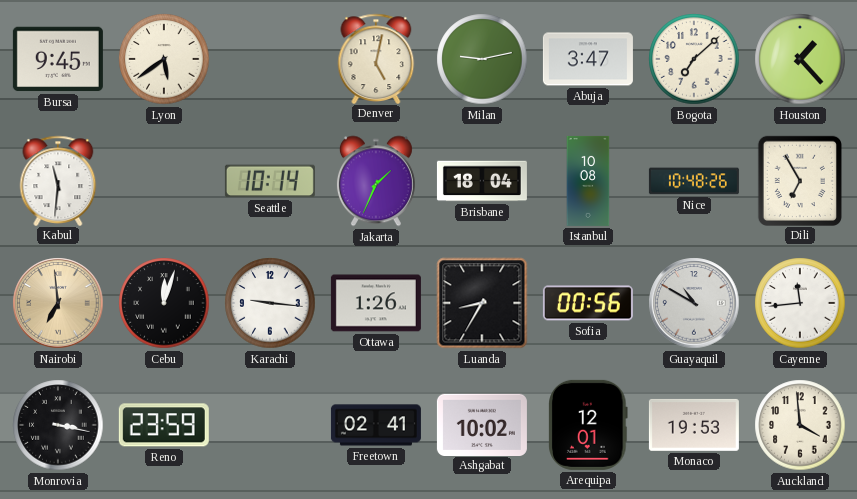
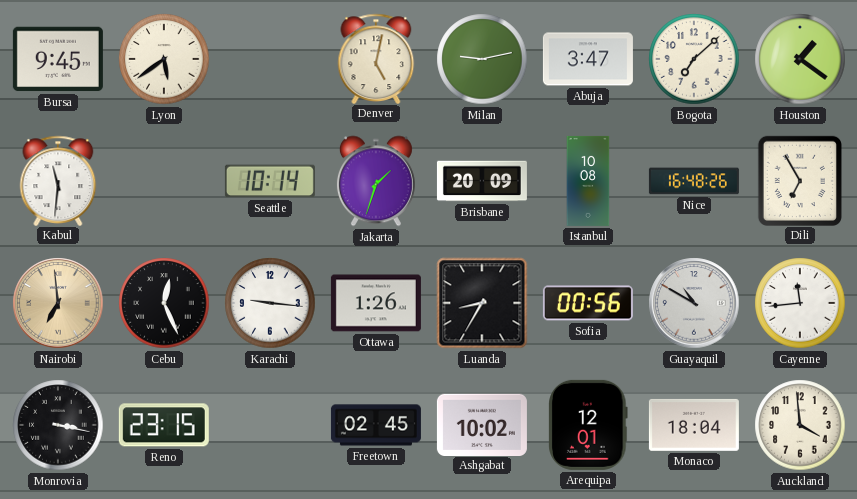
Houston: 1:23 -> 1:21 (800, 59)
Jakarta: 1:34 -> 1:33 (376, 181)
Brisbane: 18:04 -> 20:09 (482, 181)
Nice: 10:48 -> 16:48 (694, 181)
Cebu: 12:03 -> 12:26 (164, 303)
Reno: 23:59 -> 23:15 (164, 425)
Freetown: 02:41 -> 02:45 (376, 425)
Monaco: 19:53 -> 18:04 (694, 425)
